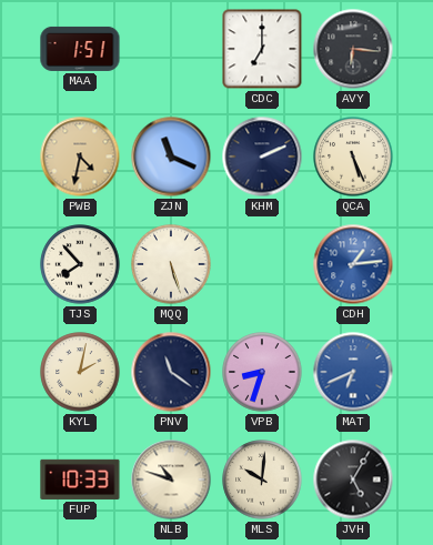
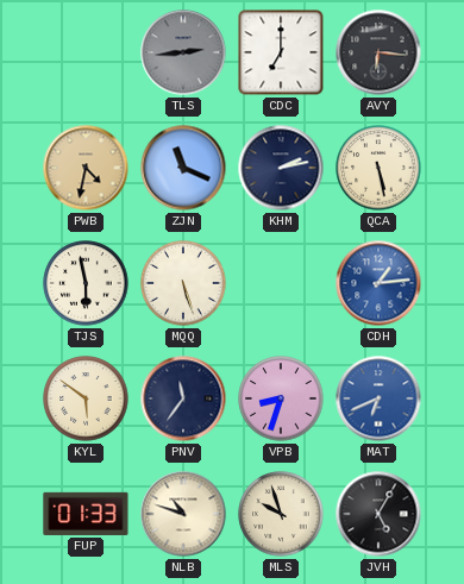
MAA: 1:51 -> none (80, 49)
TLS: none -> 2:44 (183, 52)
KHM: 2:11 -> 2:13 (281, 168)
QCA: 5:26 -> 5:28 (378, 168)
TJS: 7:53 -> 5:58 (86, 283)
KYL: 2:02 -> 5:51 (86, 398)
PNV: 11:21 -> 11:36 (183, 398)
FUP: 10:33 -> 01:33 (86, 514)
MLS: 10:01 -> 9:57 (281, 514)
